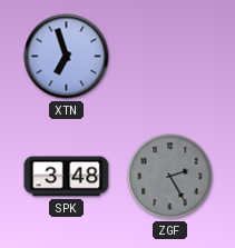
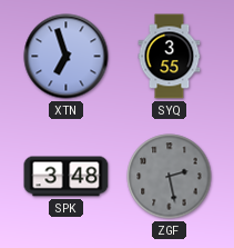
SYQ: none -> 3:55 (170, 57)
ZGF: 2:25 -> 2:28 (170, 177)
